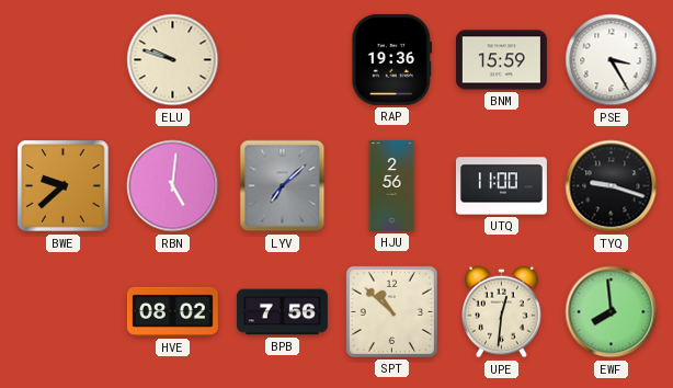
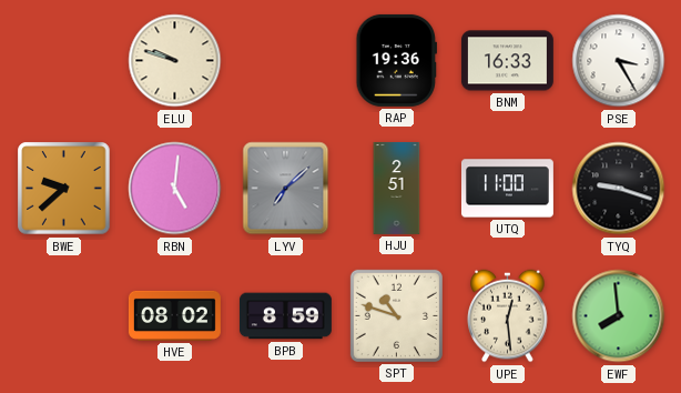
BNM: 15:59 -> 16:33 (507, 61)
HJU: 2:56 -> 2:51 (397, 188)
BPB: 7:56 -> 8:59 (285, 316)
SPT: 10:52 -> 10:48 (396, 315)
UPE: 12:31 -> 12:29 (508, 316)
